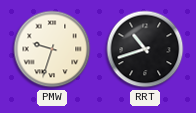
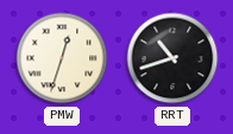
PMW: 9:33 -> 12:33 (62, 58)
